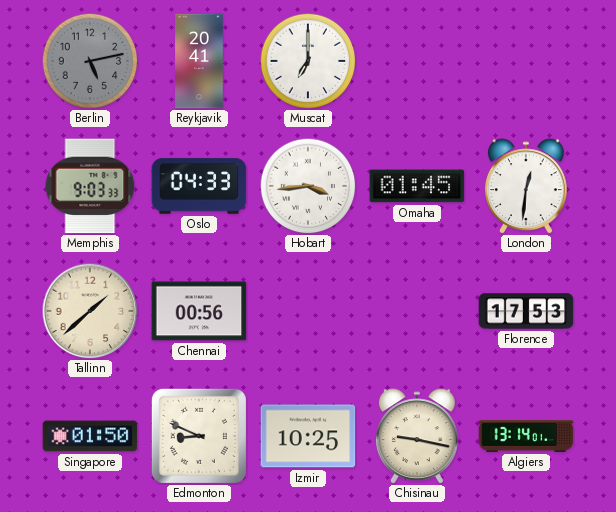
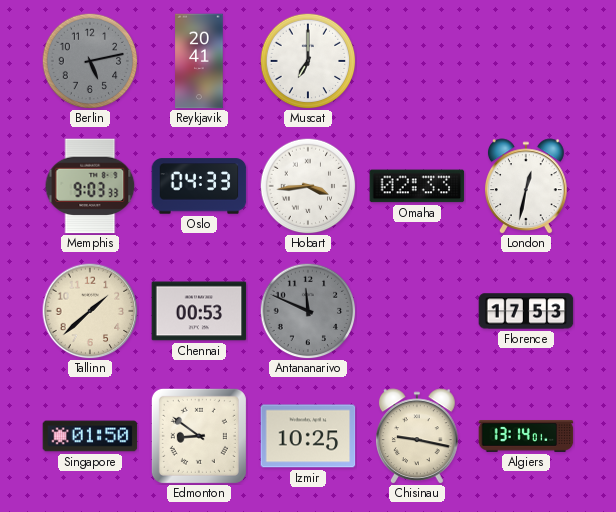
Omaha: 01:45 -> 02:33 (417, 186)
London: 12:31 -> 12:32 (527, 186)
Chennai: 00:56 -> 00:53 (199, 311)
Antananarivo: none -> 11:49 (308, 311)
Edmonton: 8:49 -> 8:51 (199, 436)
